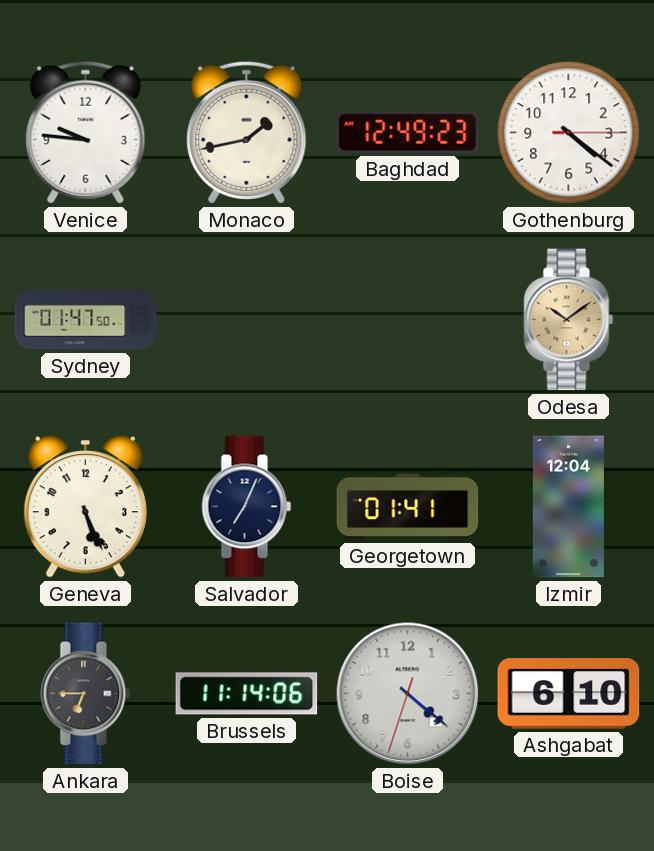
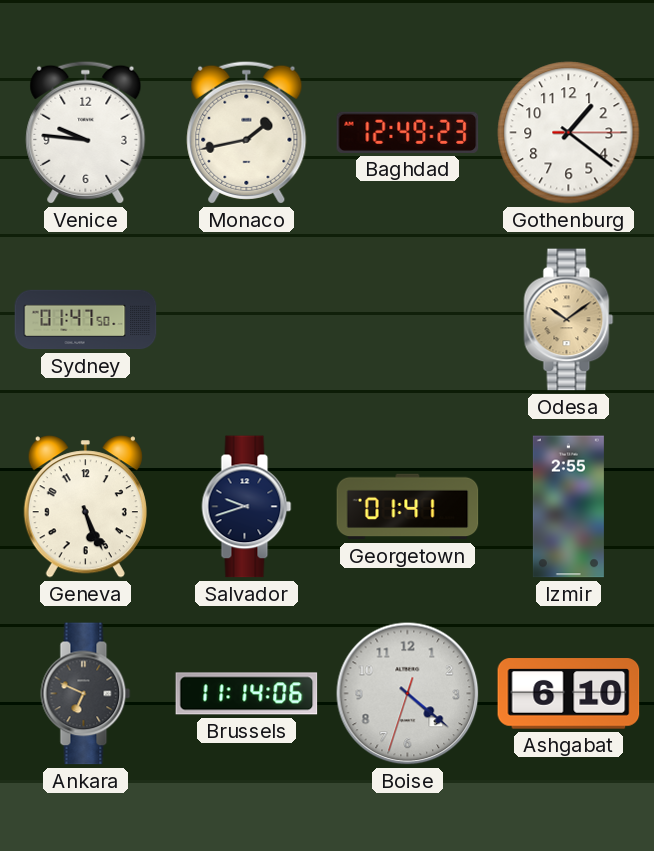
Gothenburg: 4:21 -> 1:21 (569, 133)
Salvador: 7:04 -> 9:42 (247, 507)
Izmir: 12:04 -> 2:55 (568, 507)
Ankara: 6:45 -> 6:49 (86, 694)
